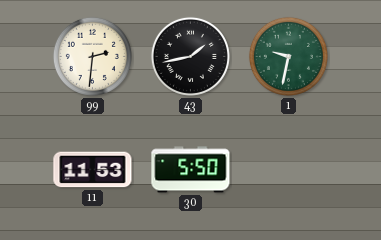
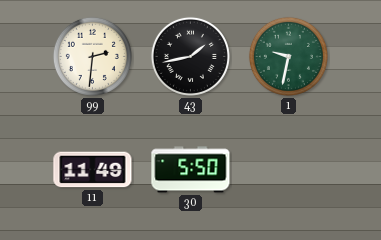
11: 11:53 -> 11:49 (93, 170)
